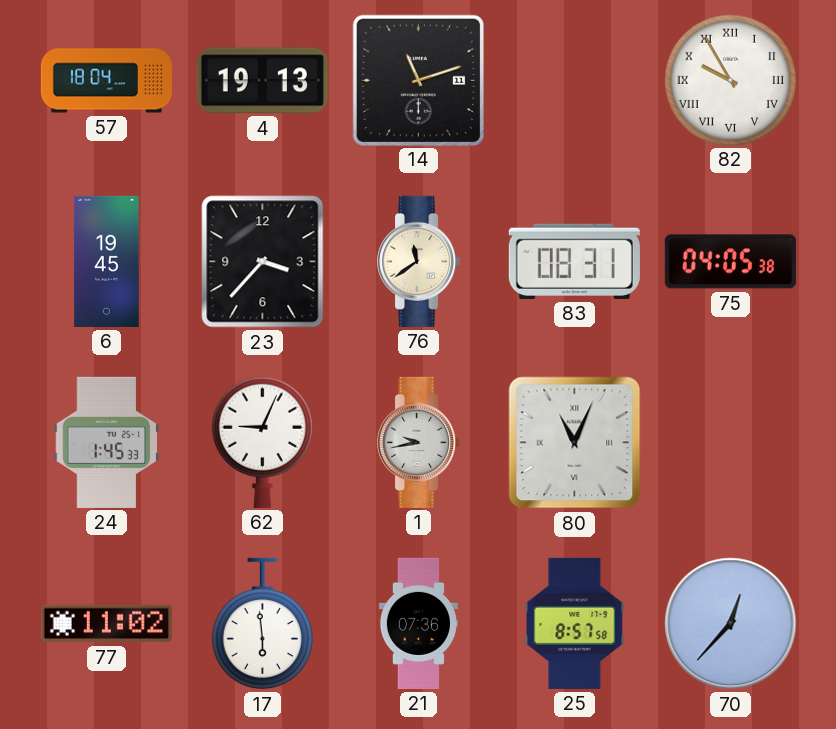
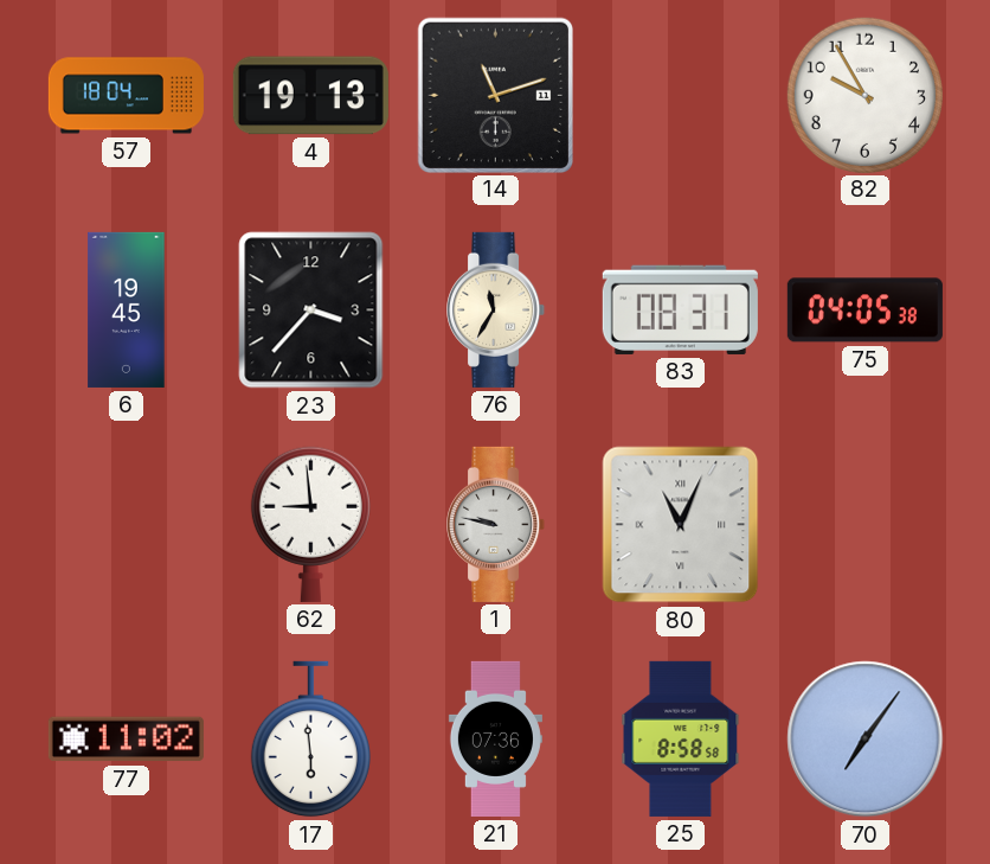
82 numerals: Roman -> Arabic (864, 95)
76: 11:39 -> 11:35 (496, 309)
24: 1:45 -> none (107, 442)
62: 9:04 -> 8:59 (310, 524)
1: 9:43 -> 9:47 (496, 524)
25: 8:57 -> 8:58 (681, 738)
70: 12:37 -> 7:06 (866, 740)
